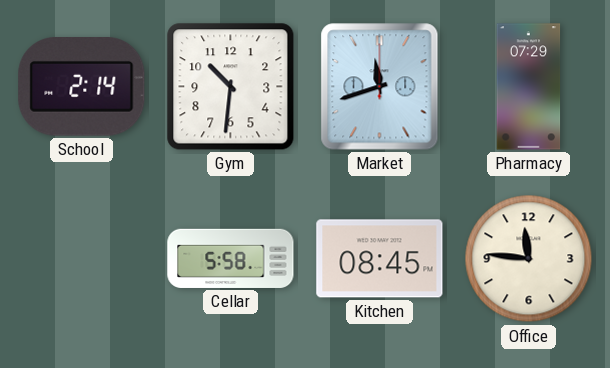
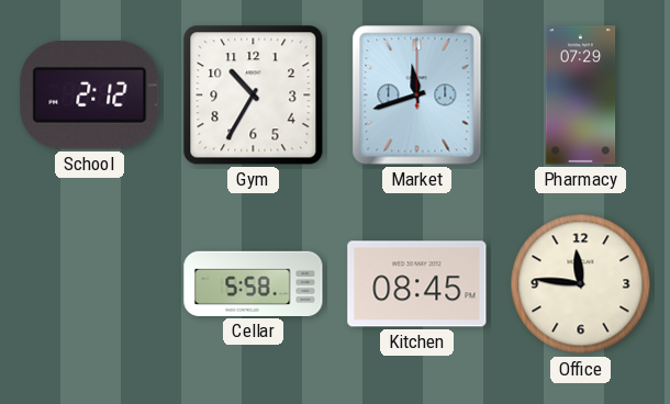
School: 2:14 -> 2:12 (90, 96)
Gym: 10:31 -> 10:35 (254, 96)
